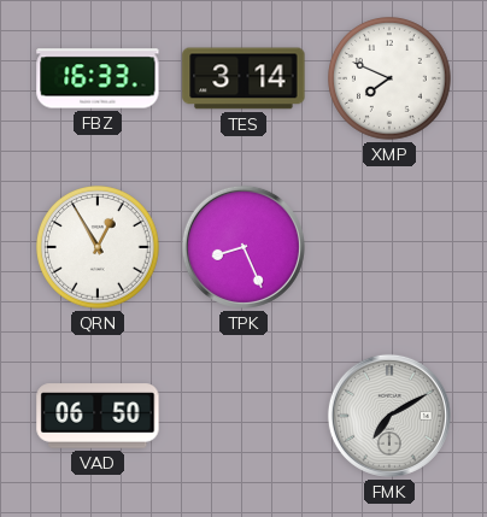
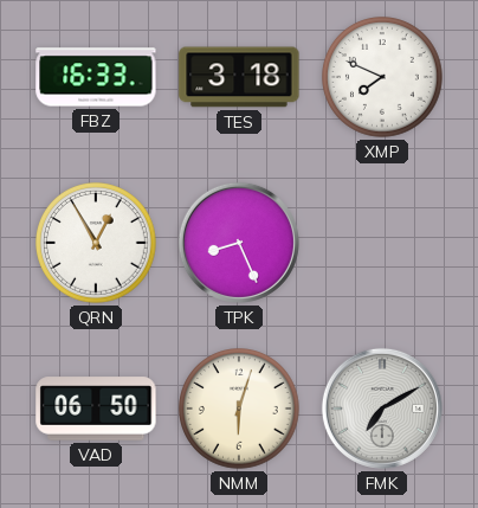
TES: 3:14 -> 3:18 (239, 77)
NMM: none -> 6:03 (240, 410)
